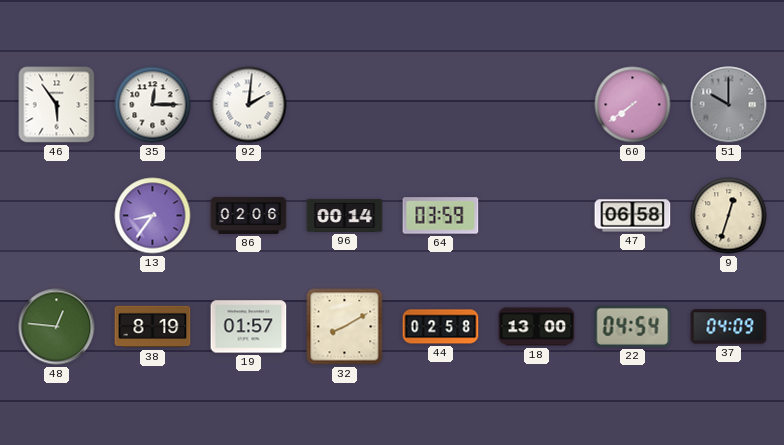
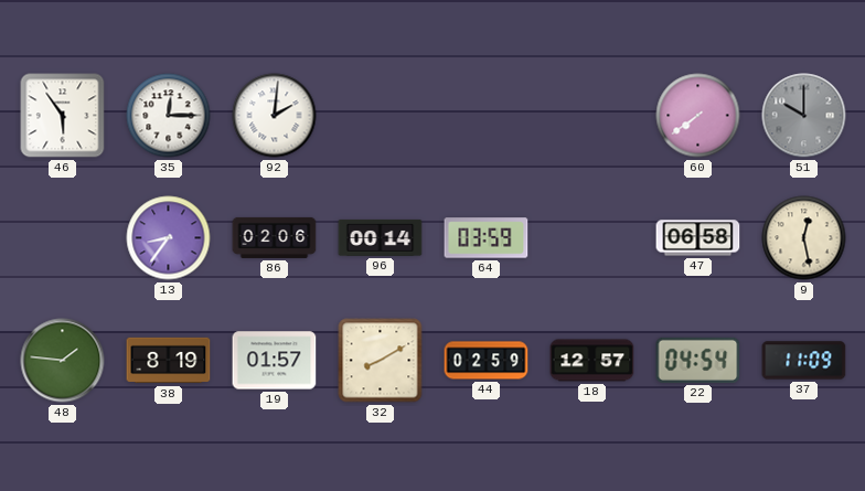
9: 12:33 -> 12:28 (804, 238)
48: 12:46 -> 1:46 (63, 361)
44: 02:58 -> 02:59 (487, 361)
18: 13:00 -> 12:57 (592, 361)
37: 04:09 -> 11:09 (804, 361)
